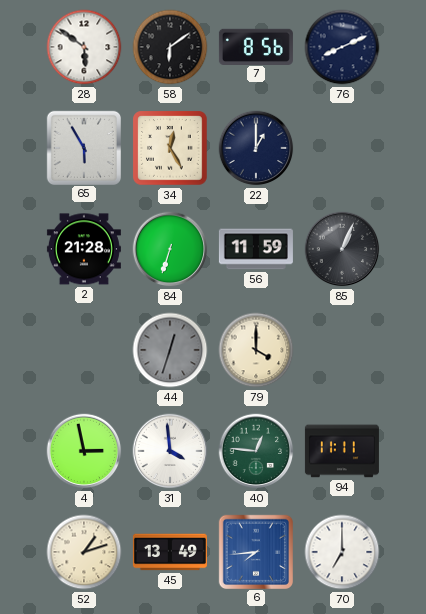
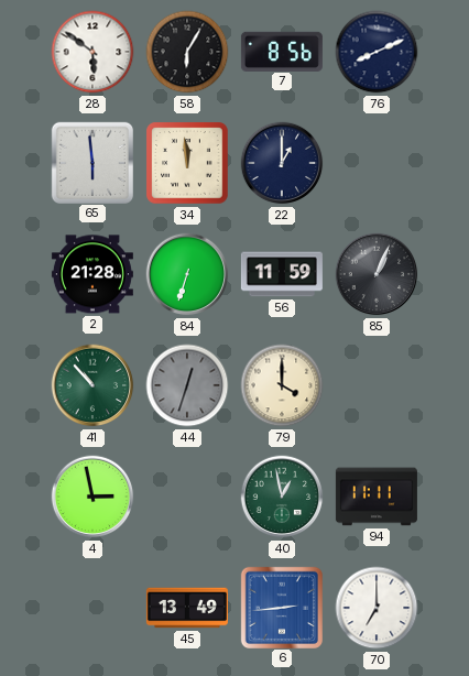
58: 6:09 -> 6:05 (187, 52)
65: 5:55 -> 5:59 (91, 162)
34: 12:25 -> 11:59 (187, 163)
41: none -> 10:53 (92, 385)
31: 3:59 -> none (170, 451)
40: 12:46 -> 12:58 (282, 497)
52: 1:12 -> none (84, 552)
6: 7:44 -> 2:44 (281, 607)
